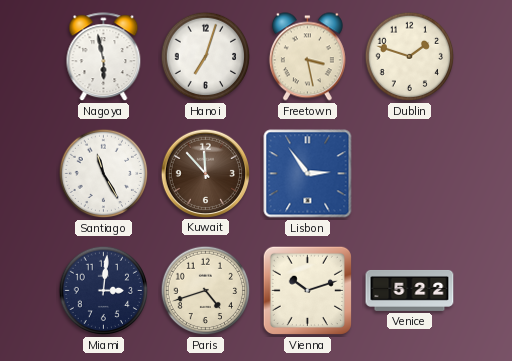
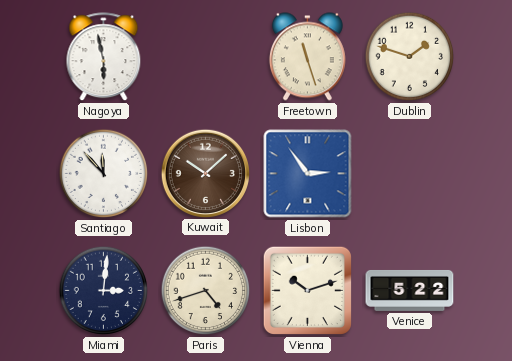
Hanoi: 7:03 -> none (206, 57)
Freetown: 3:28 -> 11:27 (307, 57)
Santiago: 11:25 -> 11:53 (104, 174)
Kuwait: 11:53 -> 10:08 (205, 173)
